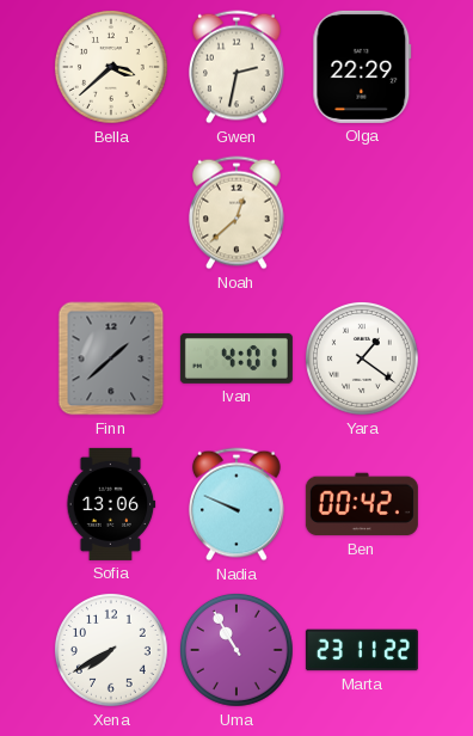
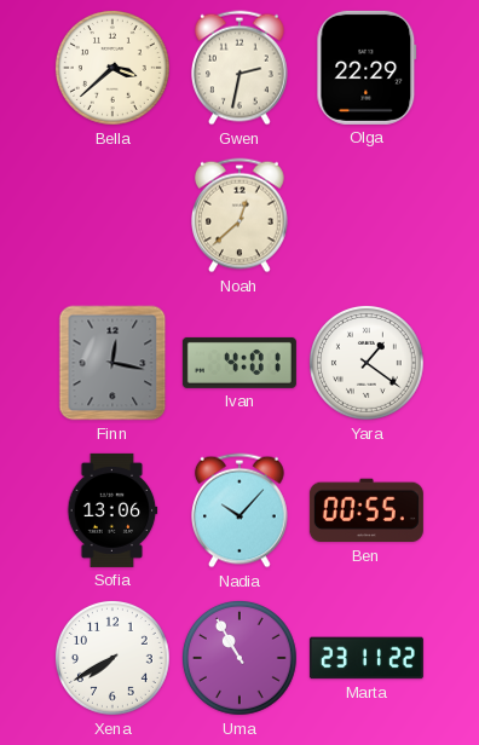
Finn: 1:38 -> 12:17 (112, 363)
Nadia: 9:49 -> 10:07 (239, 510)
Ben: 00:42 -> 00:55 (367, 510)
